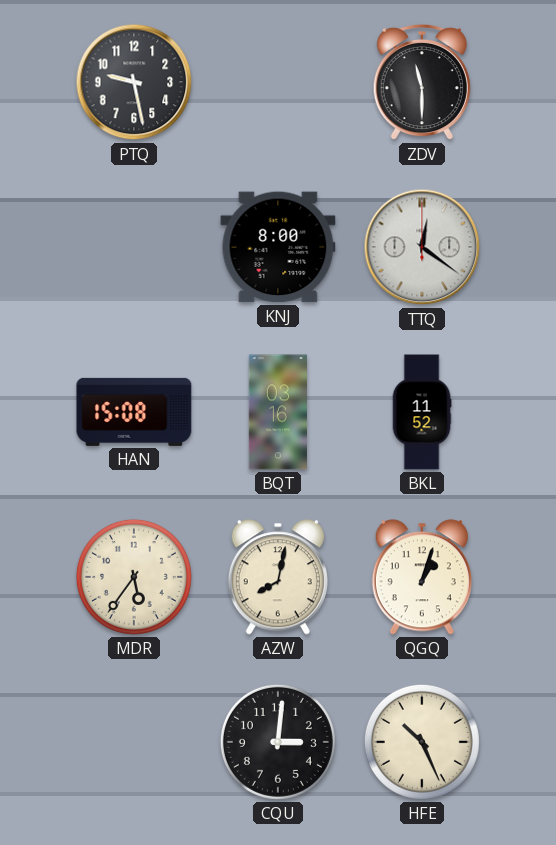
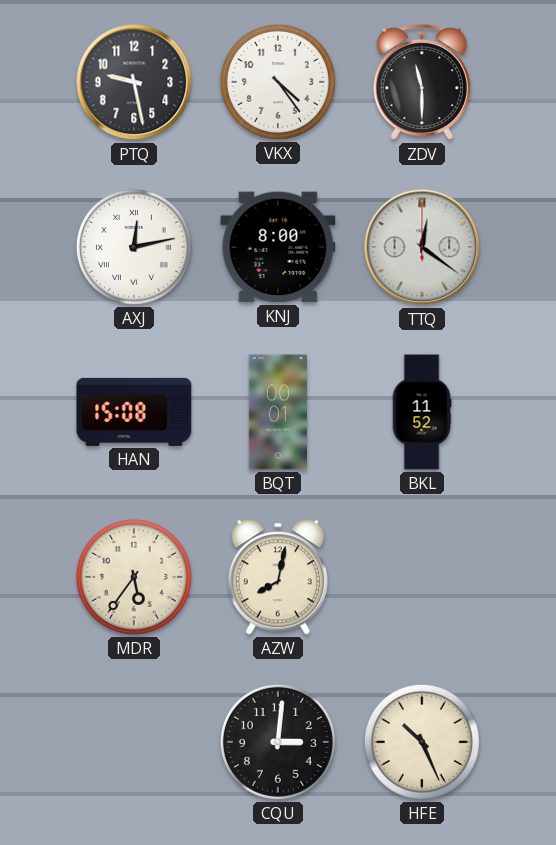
VKX: none -> 4:24 (278, 82)
AXJ: none -> 12:13 (134, 247)
BQT: 03:16 -> 00:01 (277, 412)
QGQ: 1:03 -> none (422, 577)
